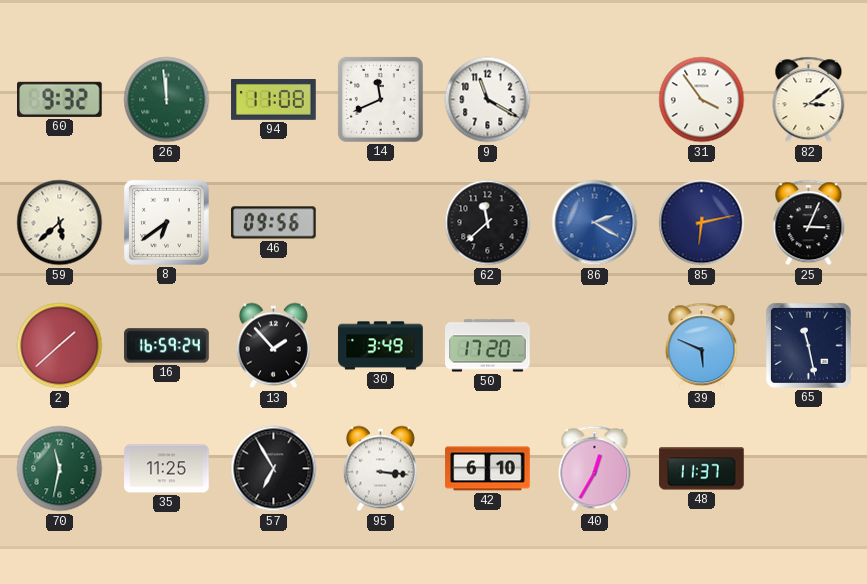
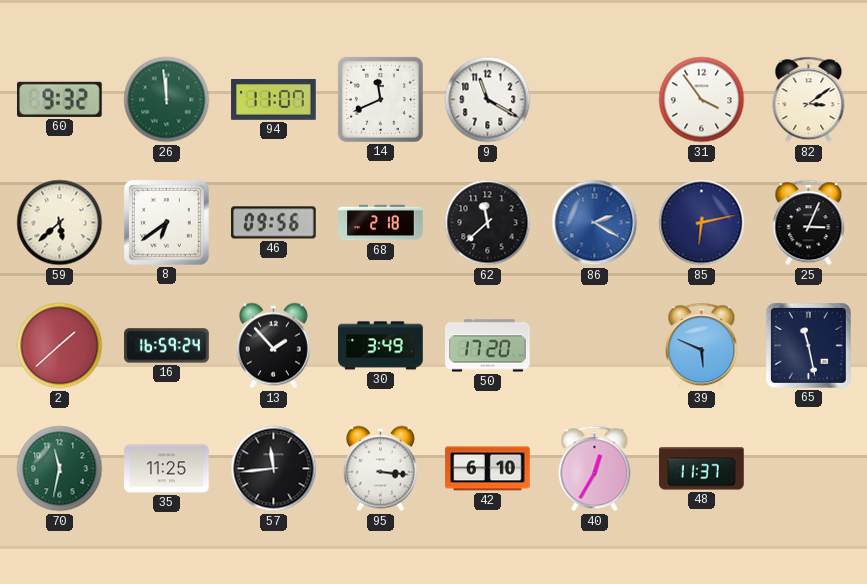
94: 11:08 -> 11:07 (274, 100)
68: none -> 2:18 (381, 223)
57: 6:55 -> 11:44 (274, 469)
